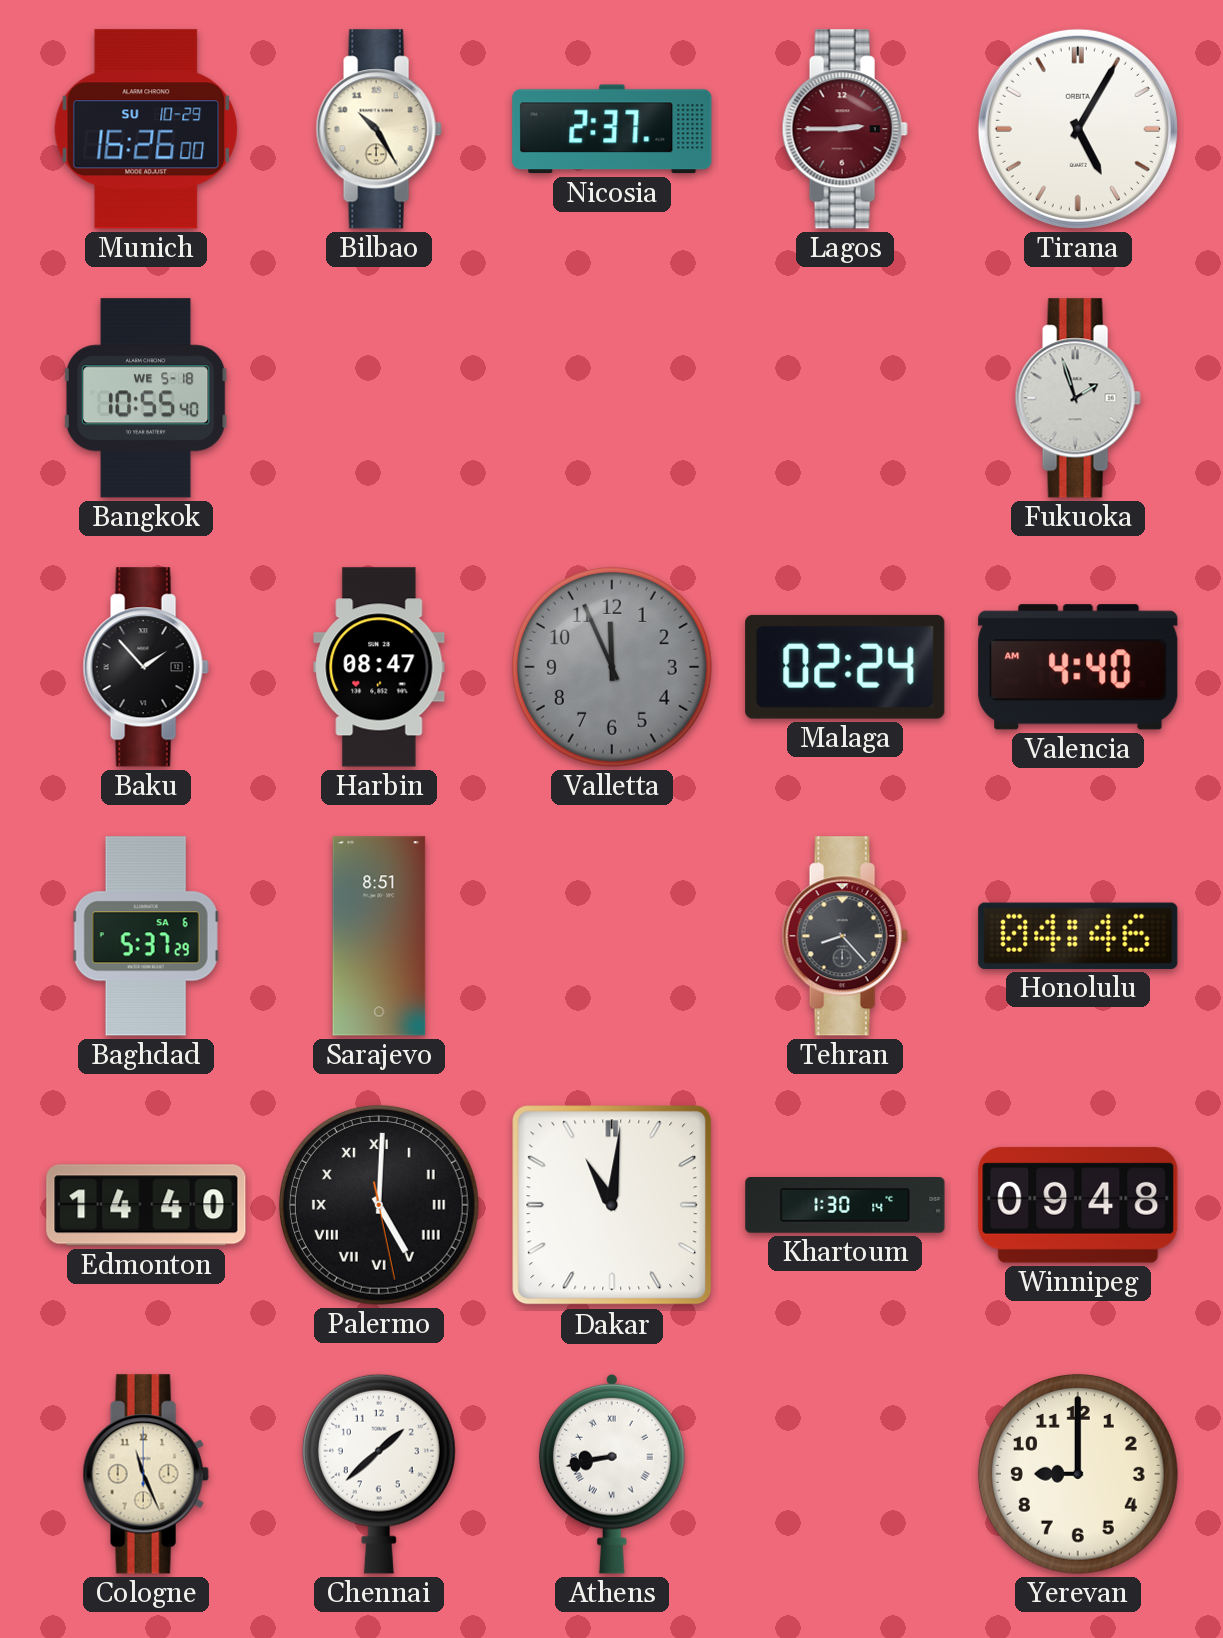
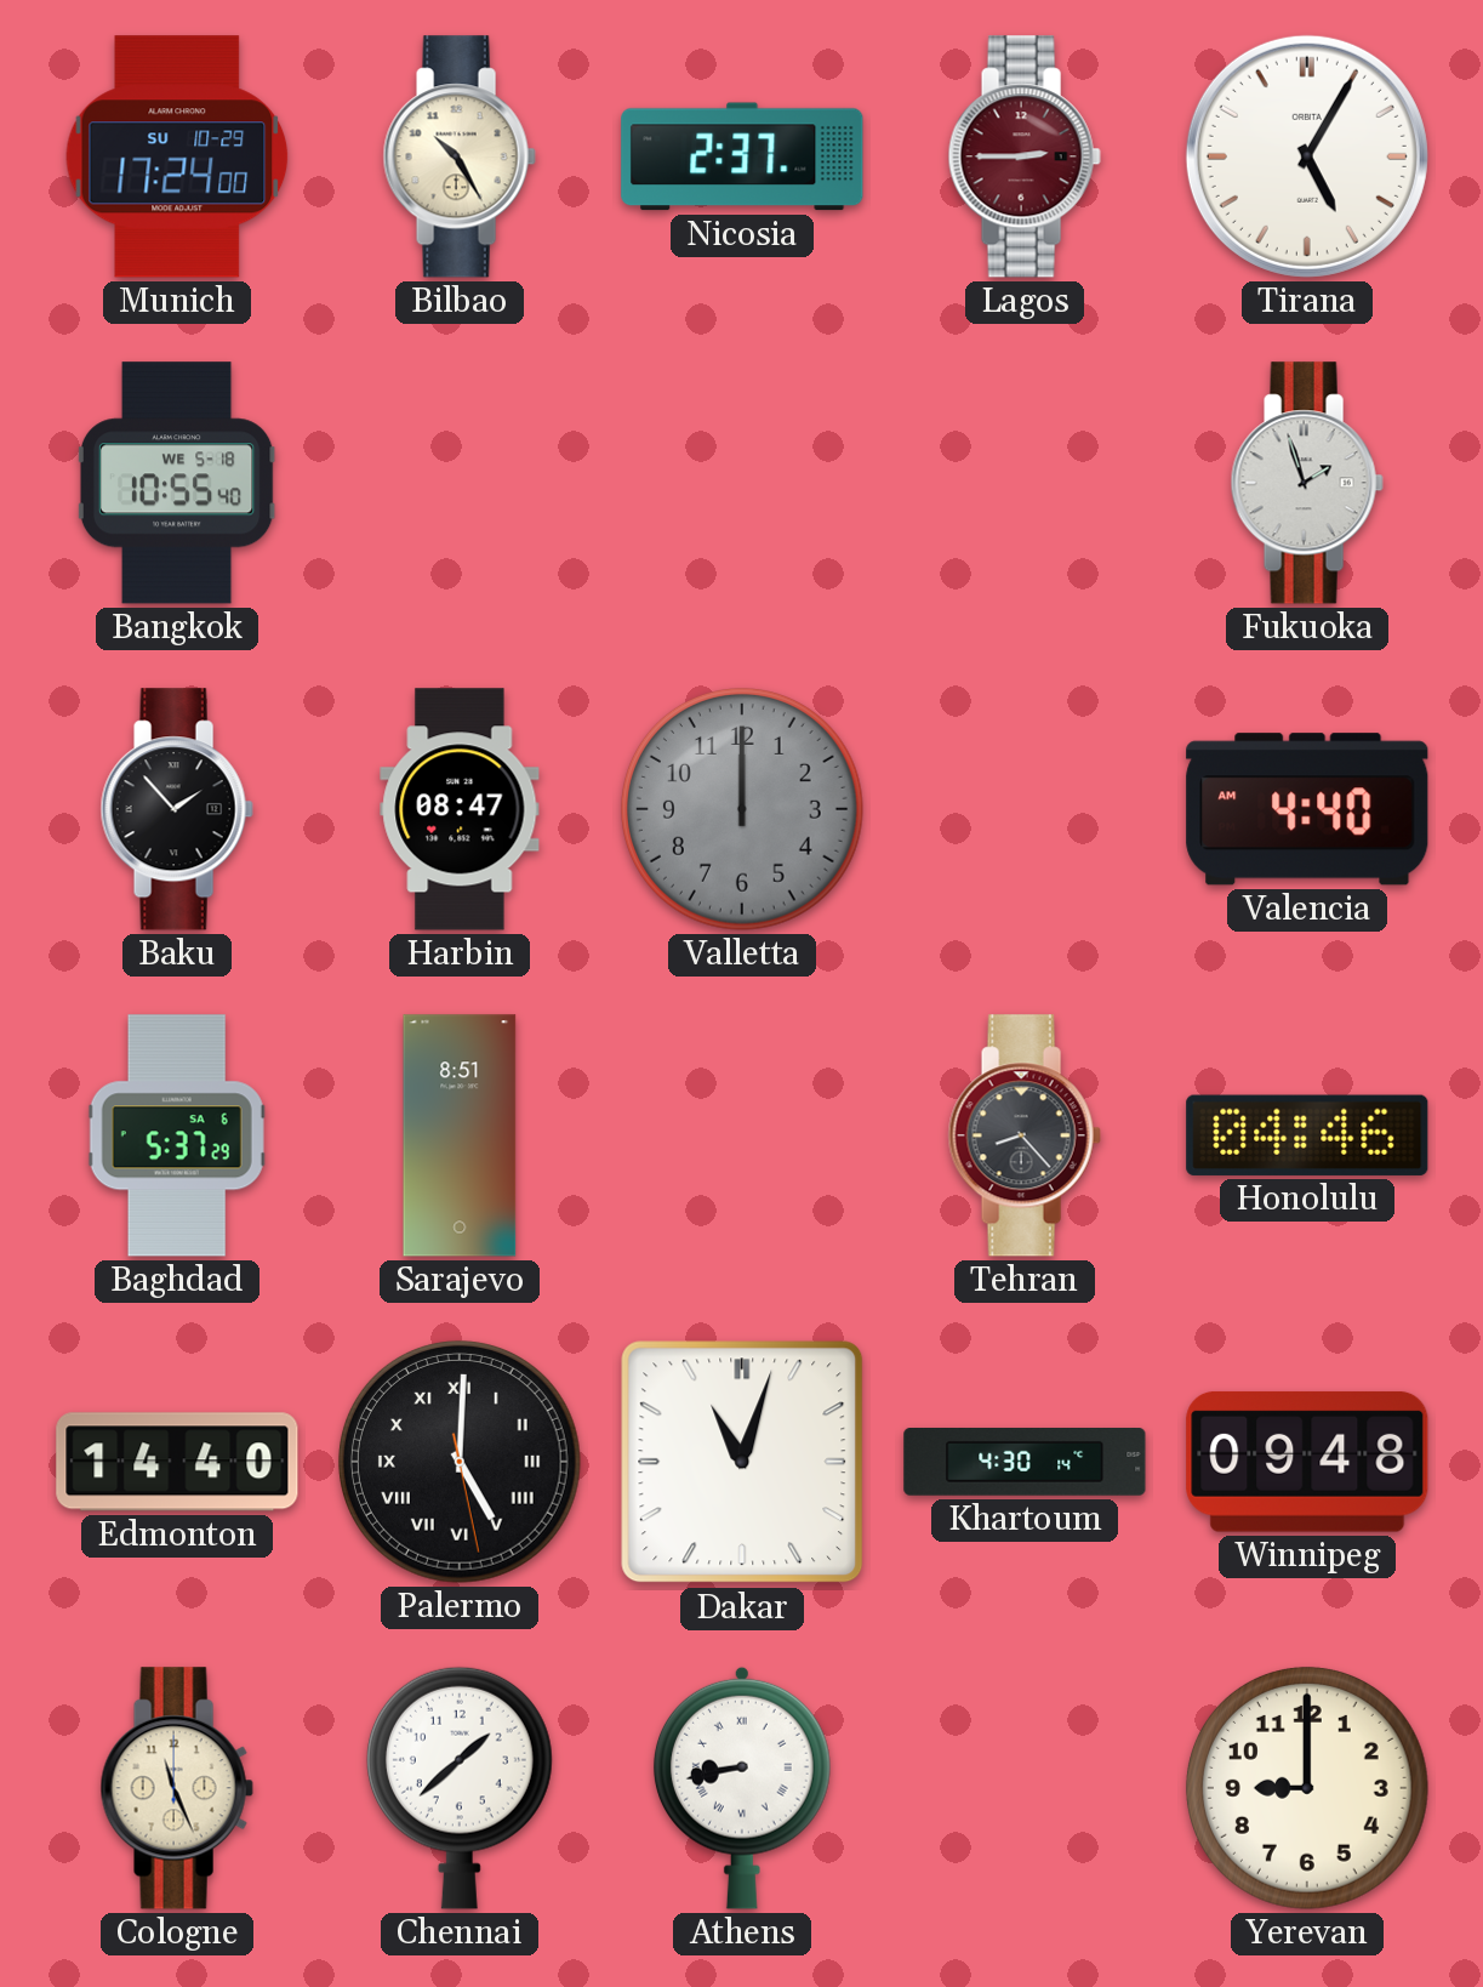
Munich: 16:26 -> 17:24 (177, 156)
Valletta: 11:56 -> 12:00 (742, 809)
Malaga: 02:24 -> none (845, 667)
Dakar: 11:01 -> 11:03 (742, 1462)
Khartoum: 1:30 -> 4:30 (1025, 1462)
